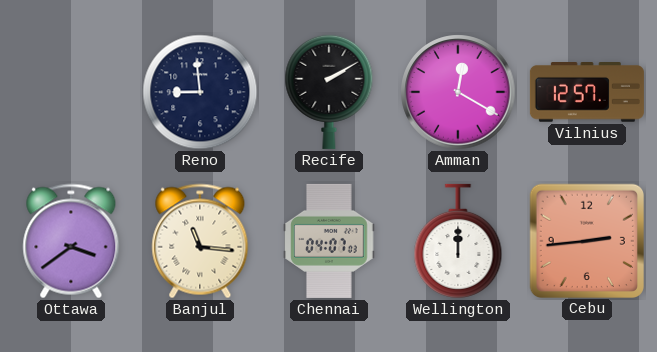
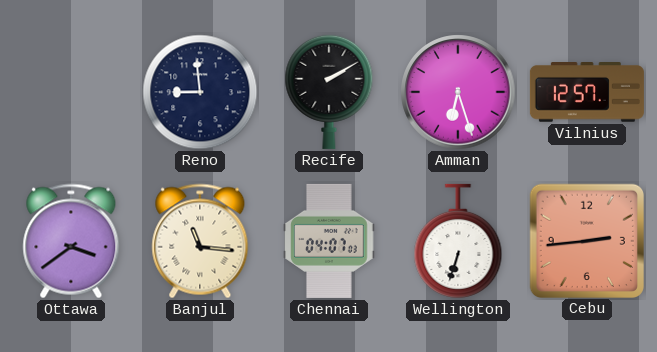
Amman: 12:20 -> 6:27 (458, 92)
Wellington: 12:00 -> 6:33 (458, 241)
